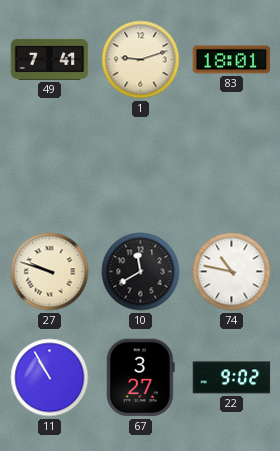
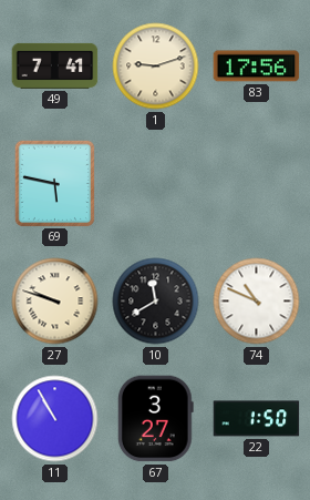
83: 18:01 -> 17:56 (257, 67)
69: none -> 5:47 (54, 183)
74: 10:47 -> 10:49 (257, 302)
22: 9:02 -> 1:50 (257, 419)
